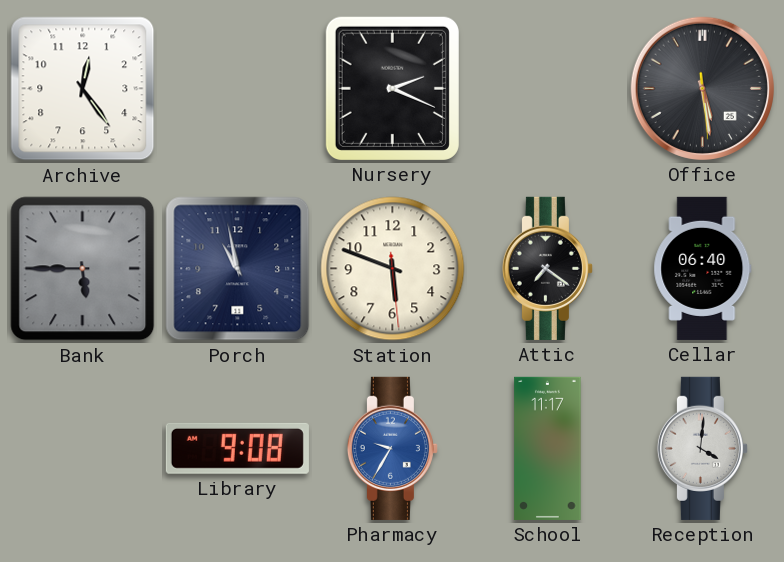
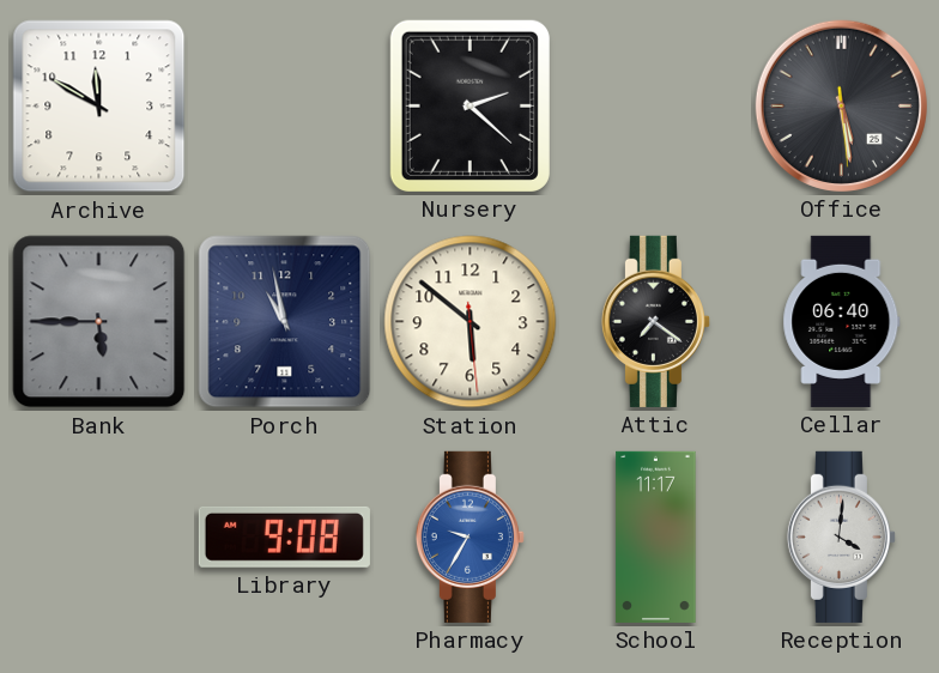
Archive: 12:24 -> 11:50 (99, 107)
Nursery: 2:19 -> 2:22 (469, 105)
Station: 5:48 -> 5:51 (471, 322)
